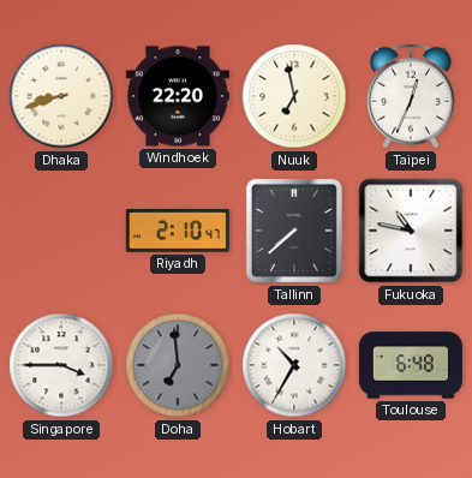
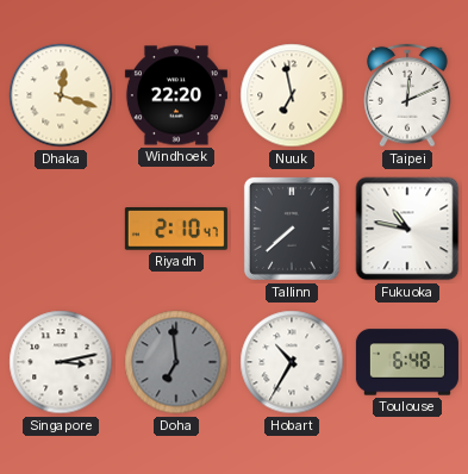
Dhaka: 8:42 -> 12:18 (61, 95)
Taipei: 12:34 -> 12:11 (407, 95)
Singapore: 3:45 -> 3:13 (61, 362)
